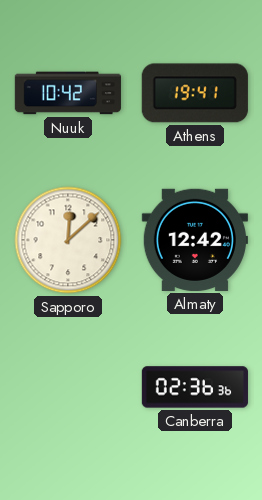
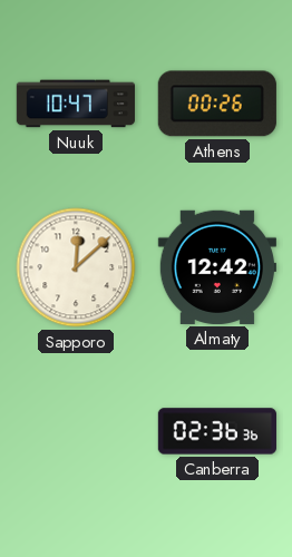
Nuuk: 10:42 -> 10:47 (75, 104)
Athens: 19:41 -> 00:26 (217, 104)
